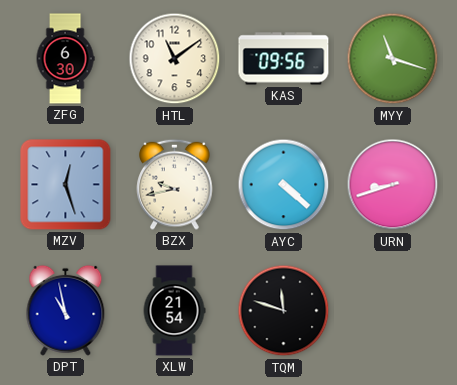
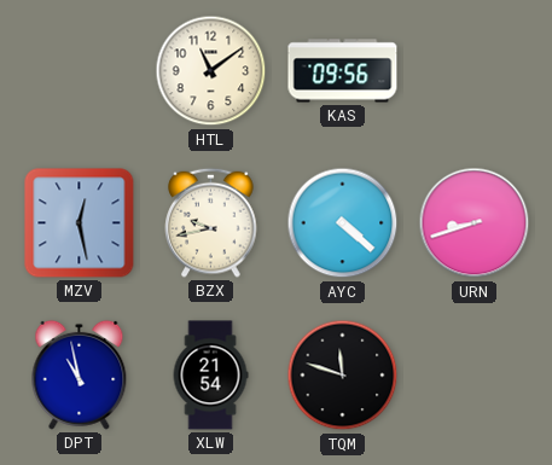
ZFG: 6:30 -> none (65, 59)
MYY: 11:18 -> none (393, 59)
MZV: 12:27 -> 12:28 (80, 223)
